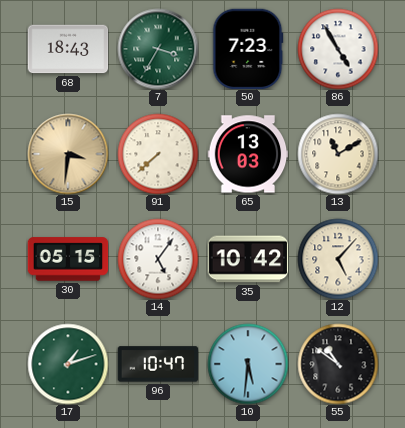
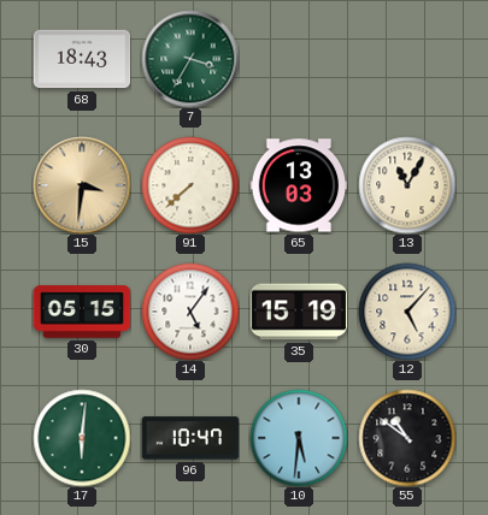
50: 7:23 -> none (248, 49)
86: 4:55 -> none (338, 49)
13: 11:10 -> 11:05 (407, 185)
35: 10:42 -> 15:19 (299, 312)
17: 1:12 -> 6:01 (82, 438)
